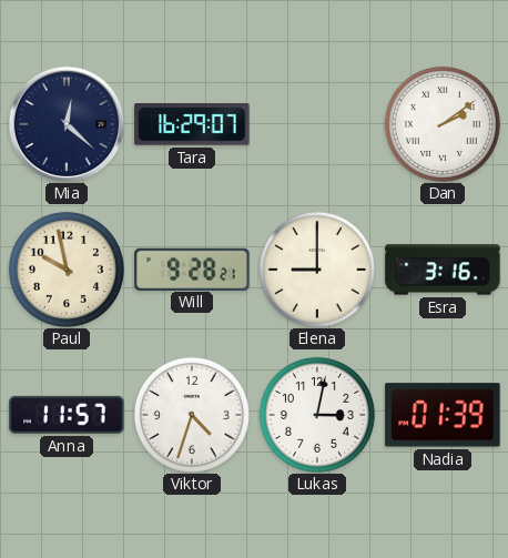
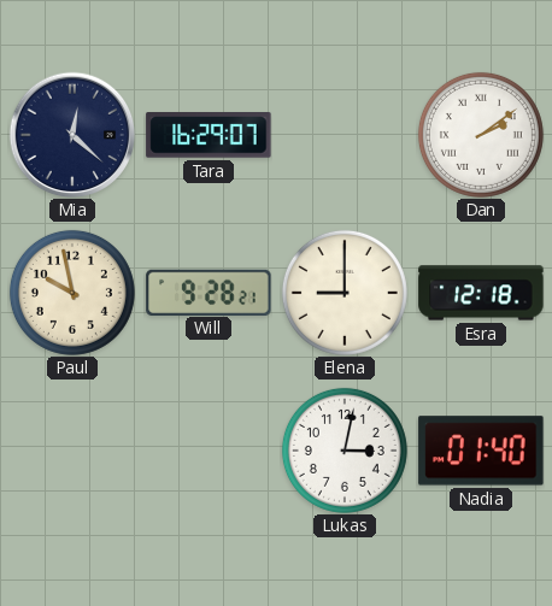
Esra: 3:16 -> 12:18 (481, 293)
Anna: 11:57 -> none (67, 415)
Viktor: 4:33 -> none (192, 415)
Nadia: 01:39 -> 01:40 (481, 451)
